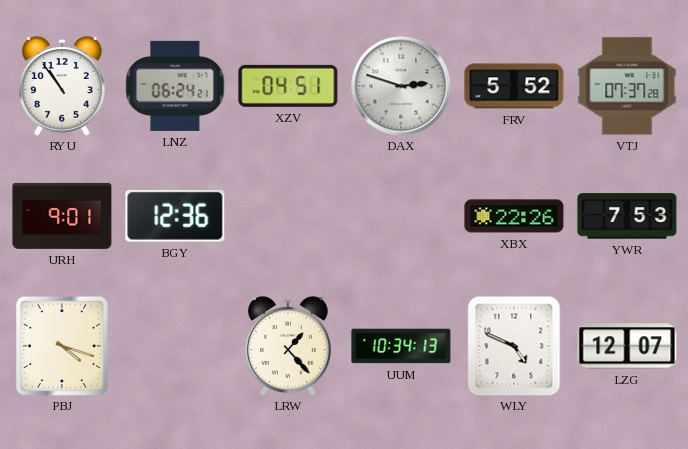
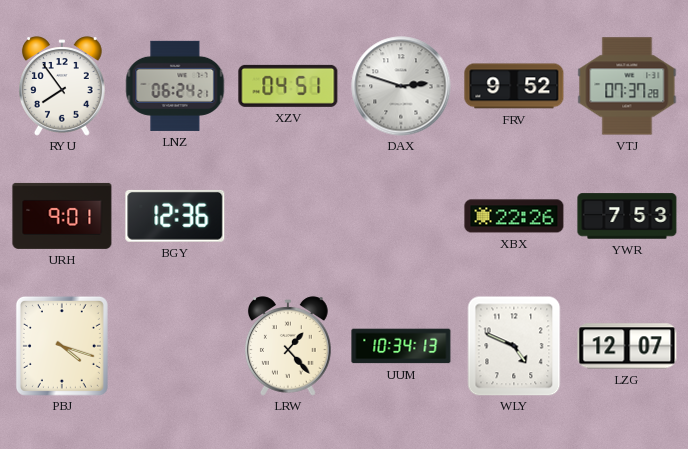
RYU: 10:54 -> 7:54 (63, 86)
FRV: 5:52 -> 9:52 (514, 86)
